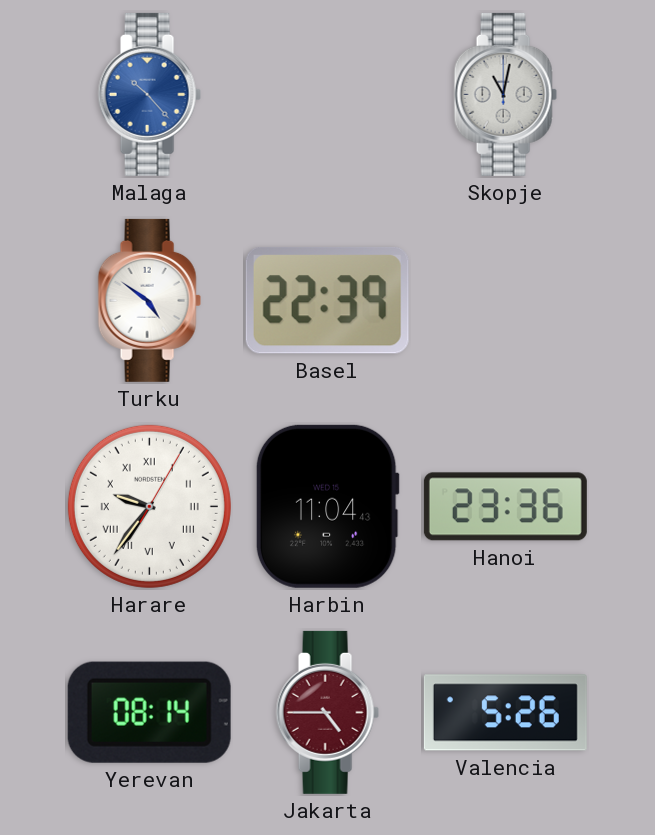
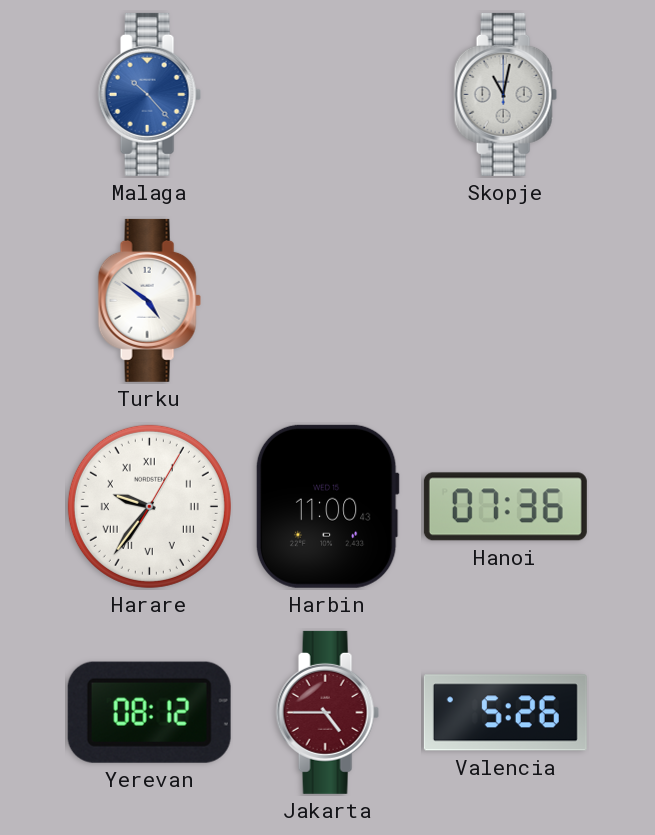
Basel: 22:39 -> none (327, 300)
Harbin: 11:04 -> 11:00 (327, 506)
Hanoi: 23:36 -> 07:36 (505, 507)
Yerevan: 08:14 -> 08:12 (149, 712)
